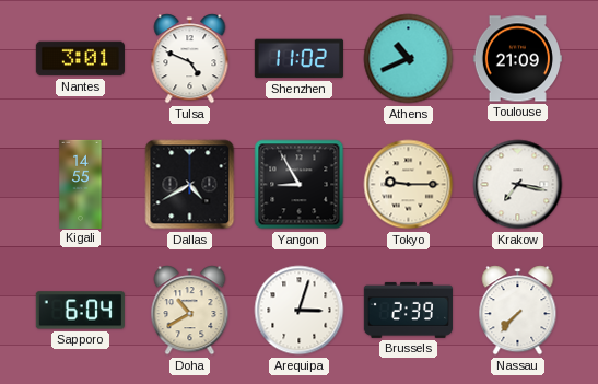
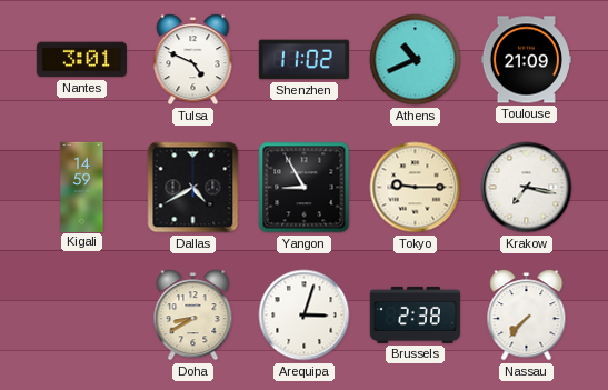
Kigali: 14:55 -> 14:59 (82, 187)
Sapporo: 6:04 -> none (80, 311)
Doha: 10:40 -> 8:40 (193, 316)
Brussels: 2:39 -> 2:38 (415, 314)
